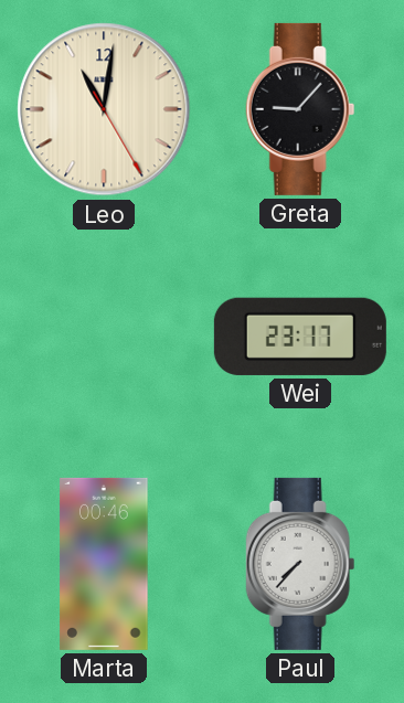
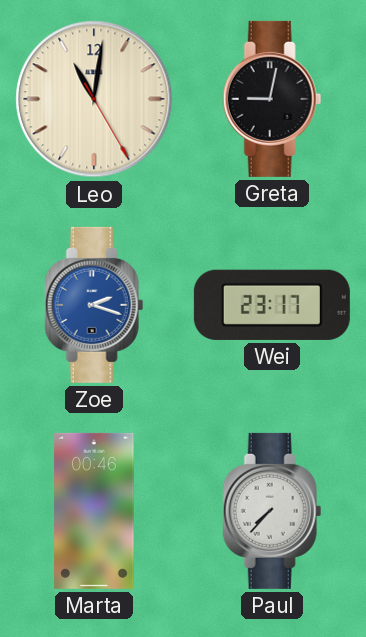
Greta: 9:07 -> 9:02 (272, 99)
Zoe: none -> 2:18 (94, 305)
